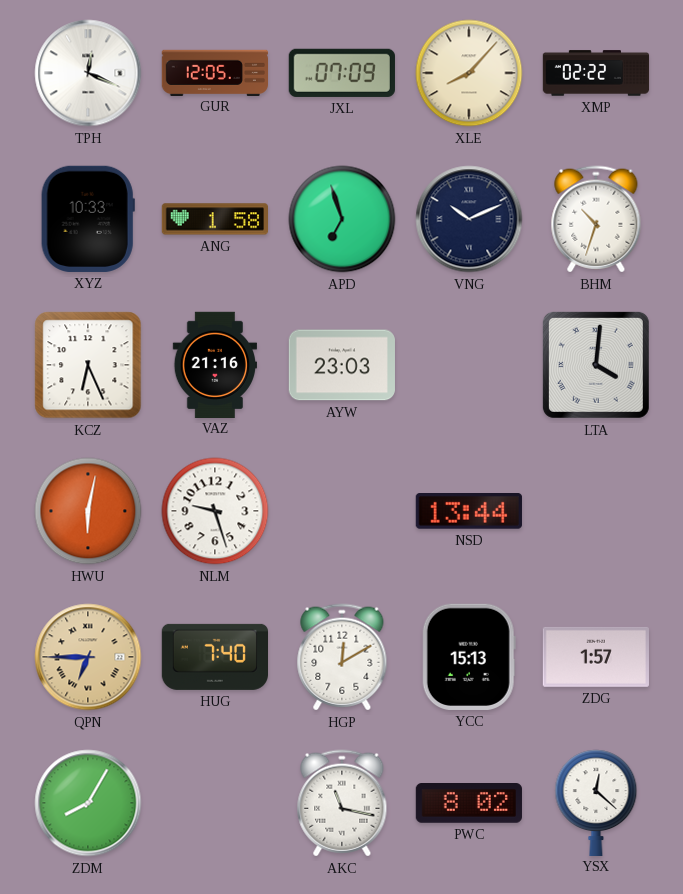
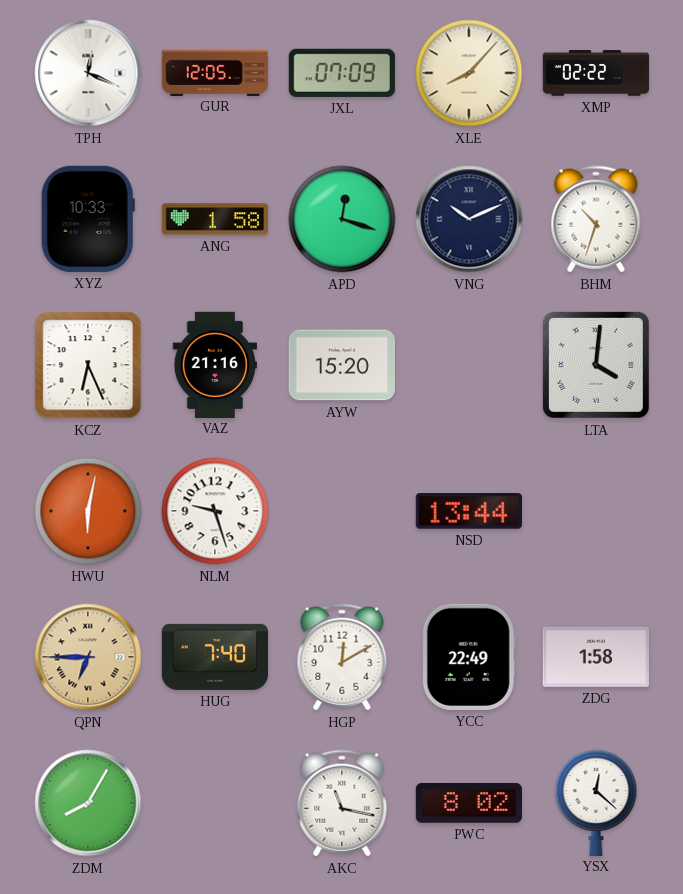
APD: 6:57 -> 12:18 (342, 219)
AYW: 23:03 -> 15:20 (342, 365)
YCC: 15:13 -> 22:49 (469, 657)
ZDG: 1:57 -> 1:58 (596, 657)
